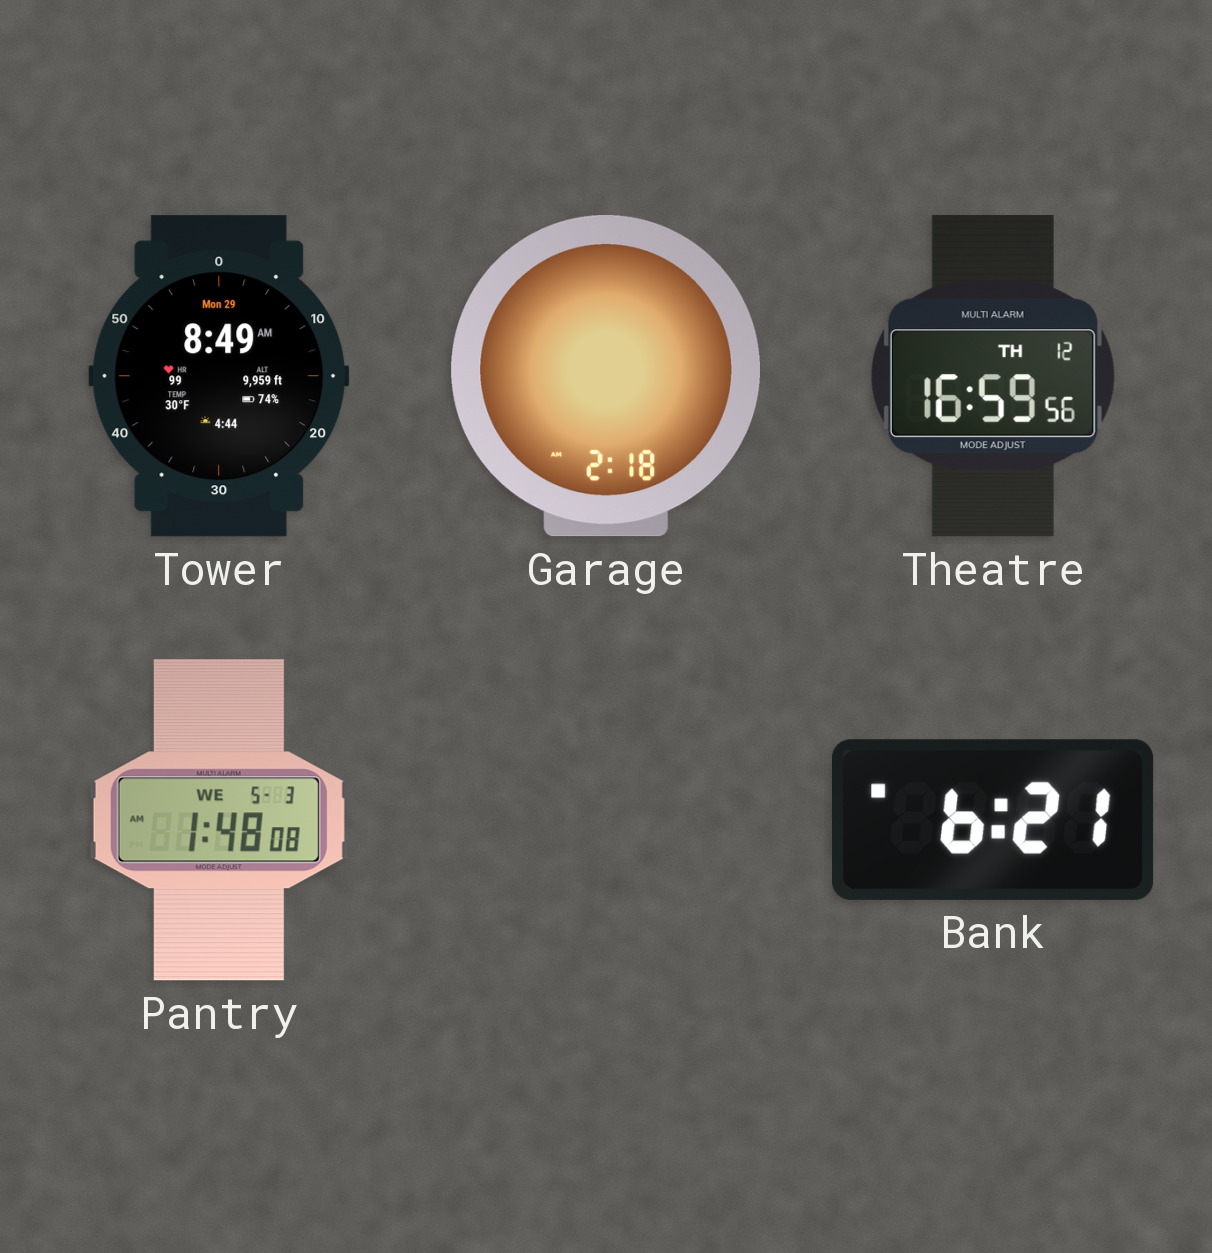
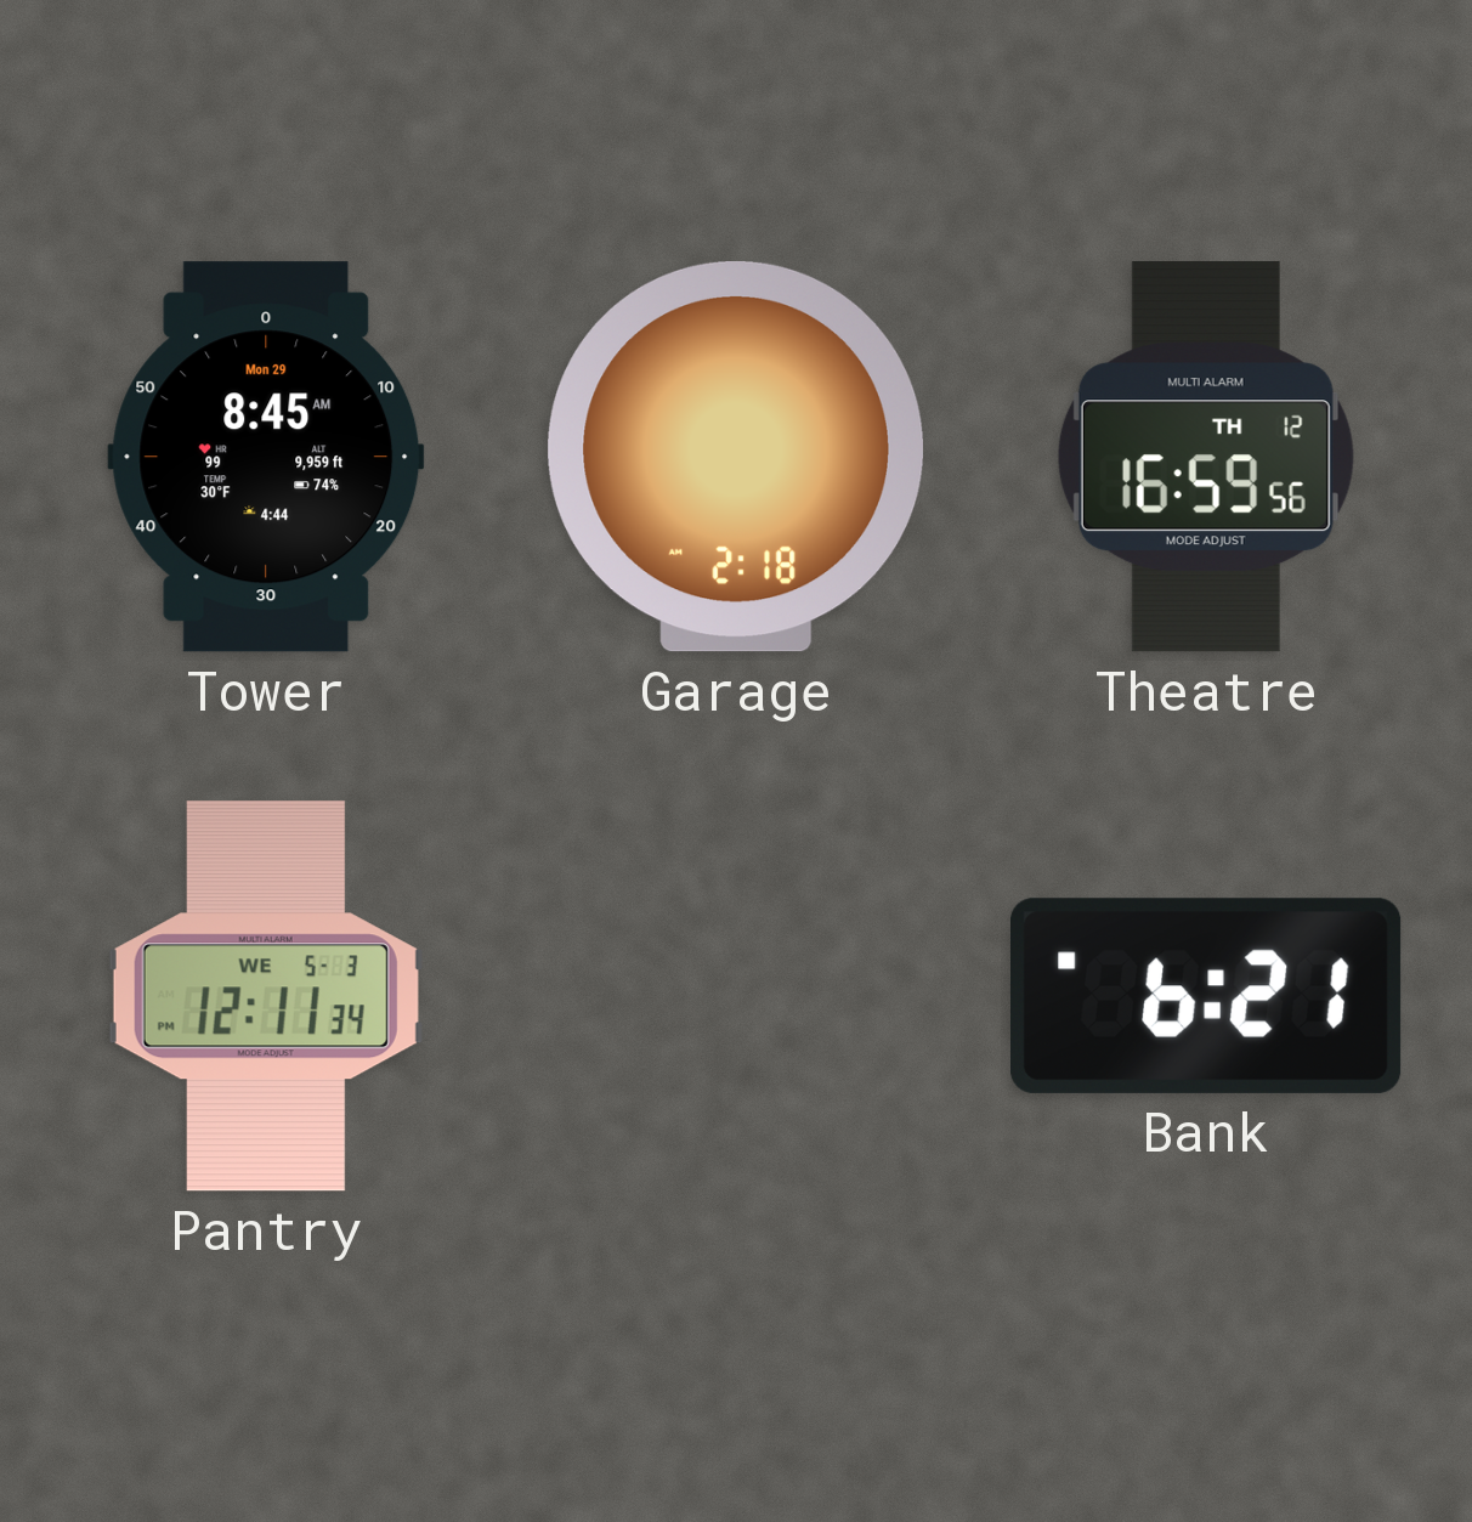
Tower: 8:49 -> 8:45 (266, 457)
Pantry: 1:48 -> 12:11 (266, 996)
